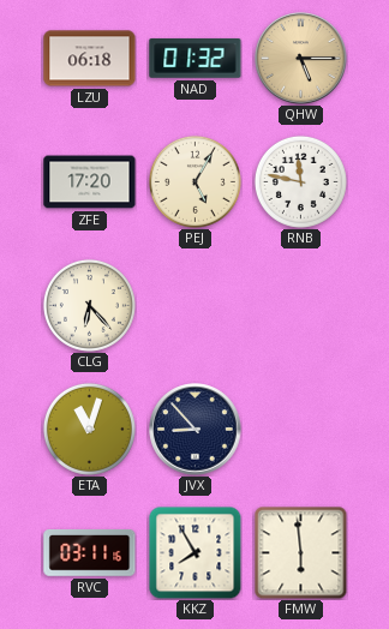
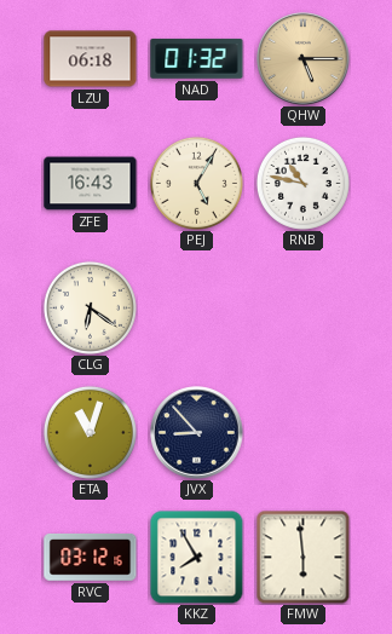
ZFE: 17:20 -> 16:43 (91, 184)
RNB: 11:47 -> 10:47 (302, 183)
CLG: 6:23 -> 6:21 (90, 307)
RVC: 03:11 -> 03:12 (91, 558)
